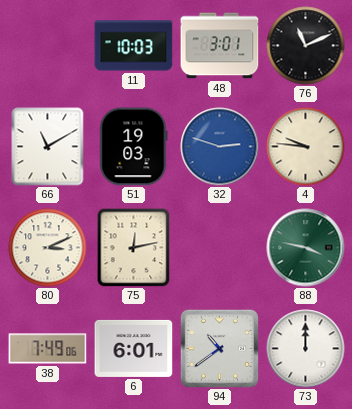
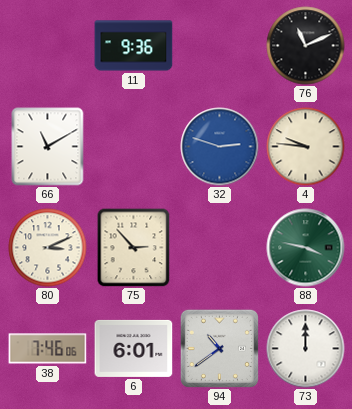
11: 10:03 -> 9:36 (134, 46)
48: 3:01 -> none (220, 46)
51: 19:03 -> none (134, 147)
75: 12:13 -> 2:53 (134, 248)
38: 7:49 -> 7:46 (48, 349)
